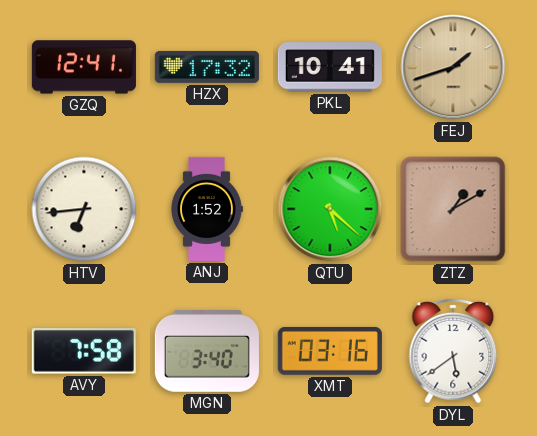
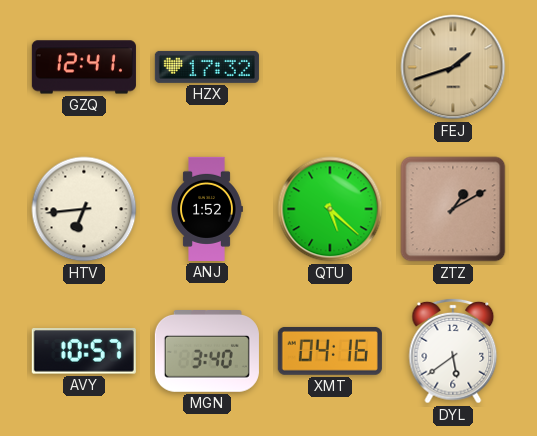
PKL: 10:41 -> none (330, 67)
AVY: 7:58 -> 10:57 (84, 351)
XMT: 03:16 -> 04:16 (330, 351)
